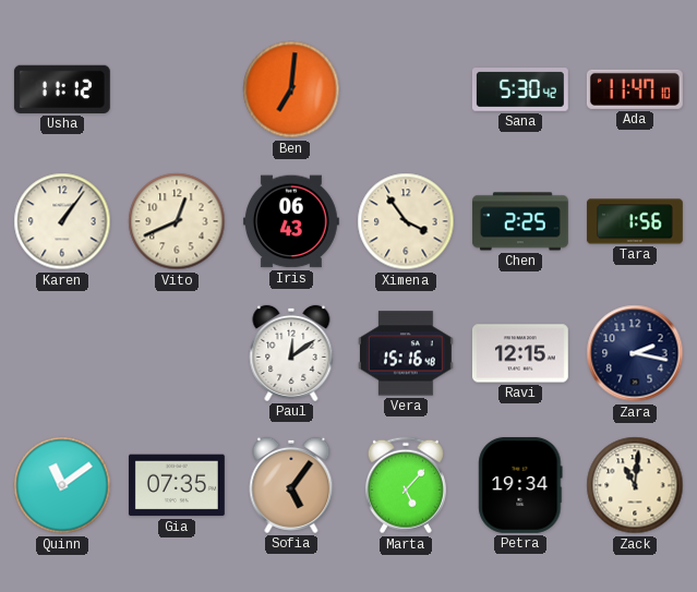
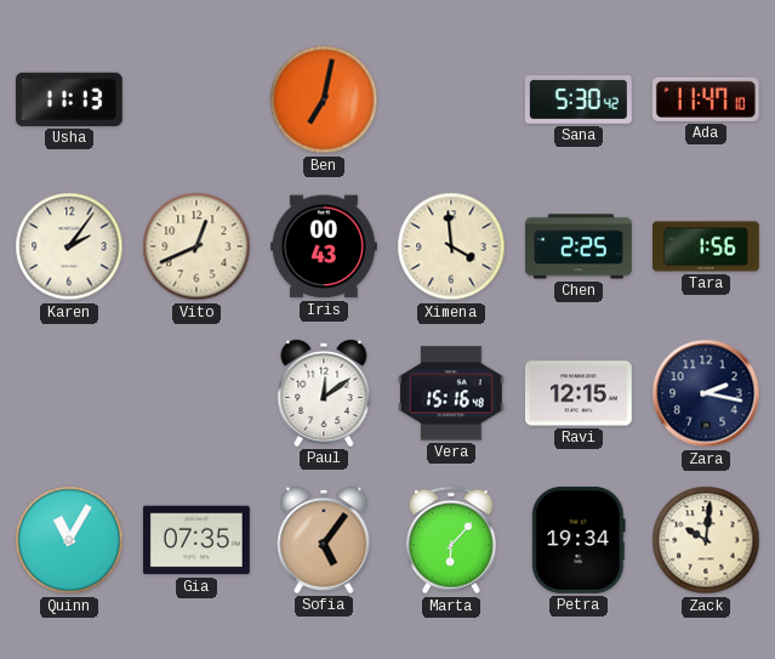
Usha: 11:12 -> 11:13 (69, 100)
Ben: 7:01 -> 7:02 (324, 100)
Karen: 1:06 -> 2:06 (69, 246)
Iris: 06:43 -> 00:43 (324, 246)
Ximena: 3:54 -> 3:59 (451, 246)
Quinn: 11:09 -> 11:05 (69, 540)
Marta: 5:07 -> 6:07 (451, 540)
Zack: 11:01 -> 10:01 (706, 540)
